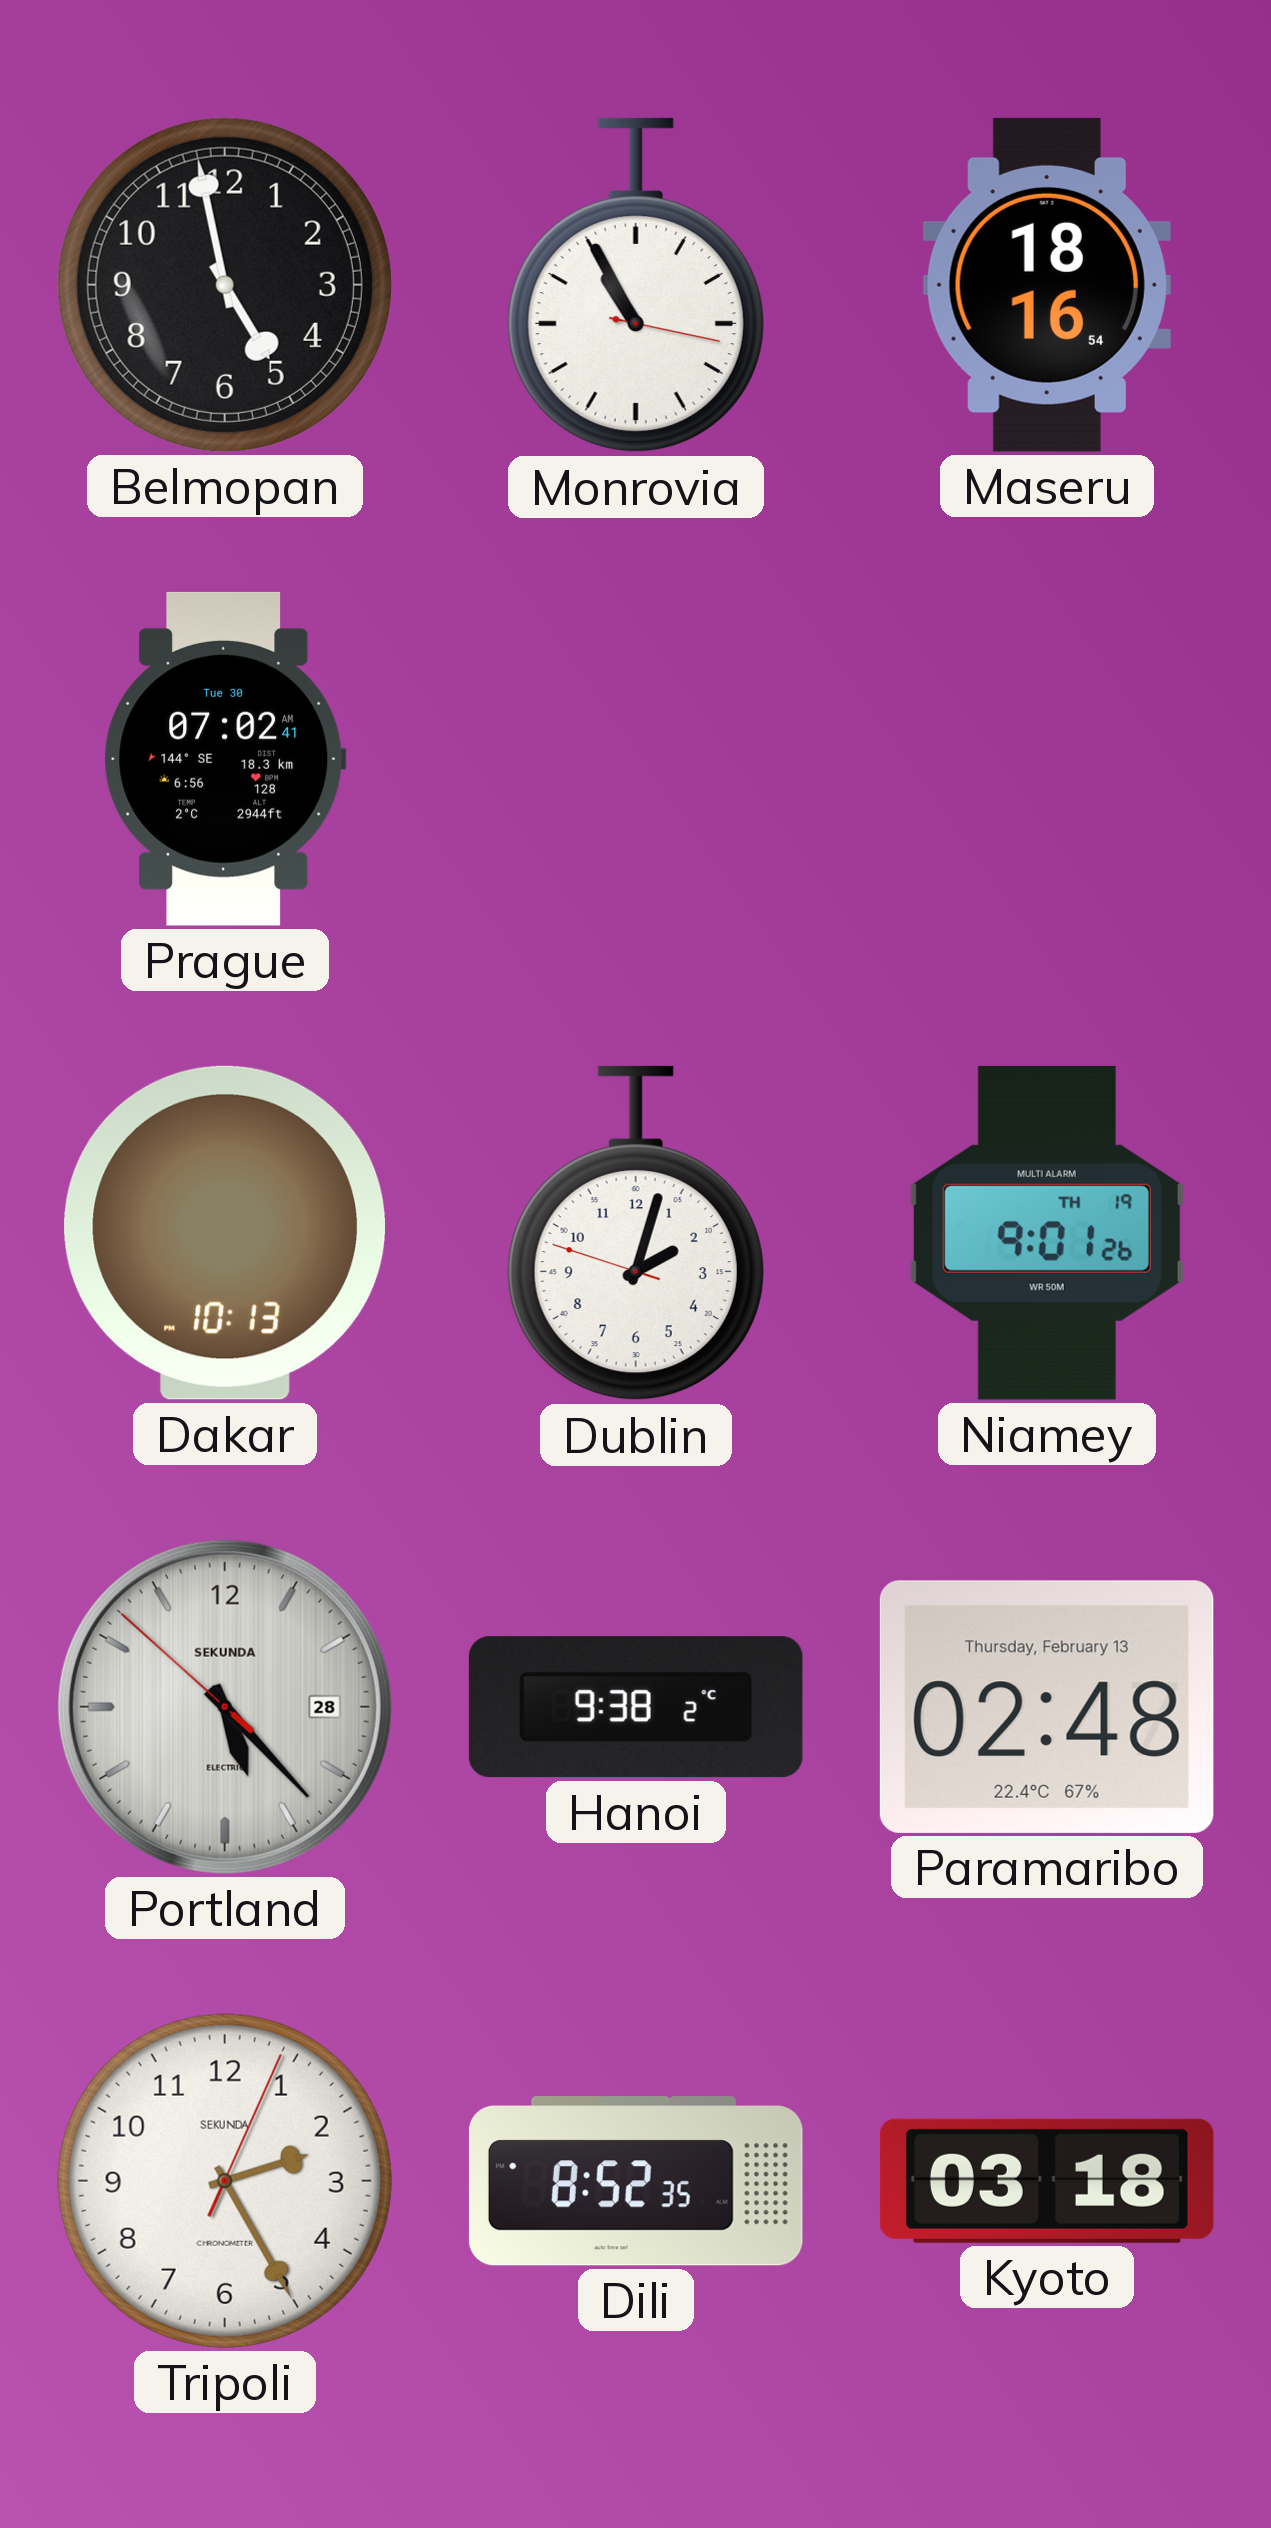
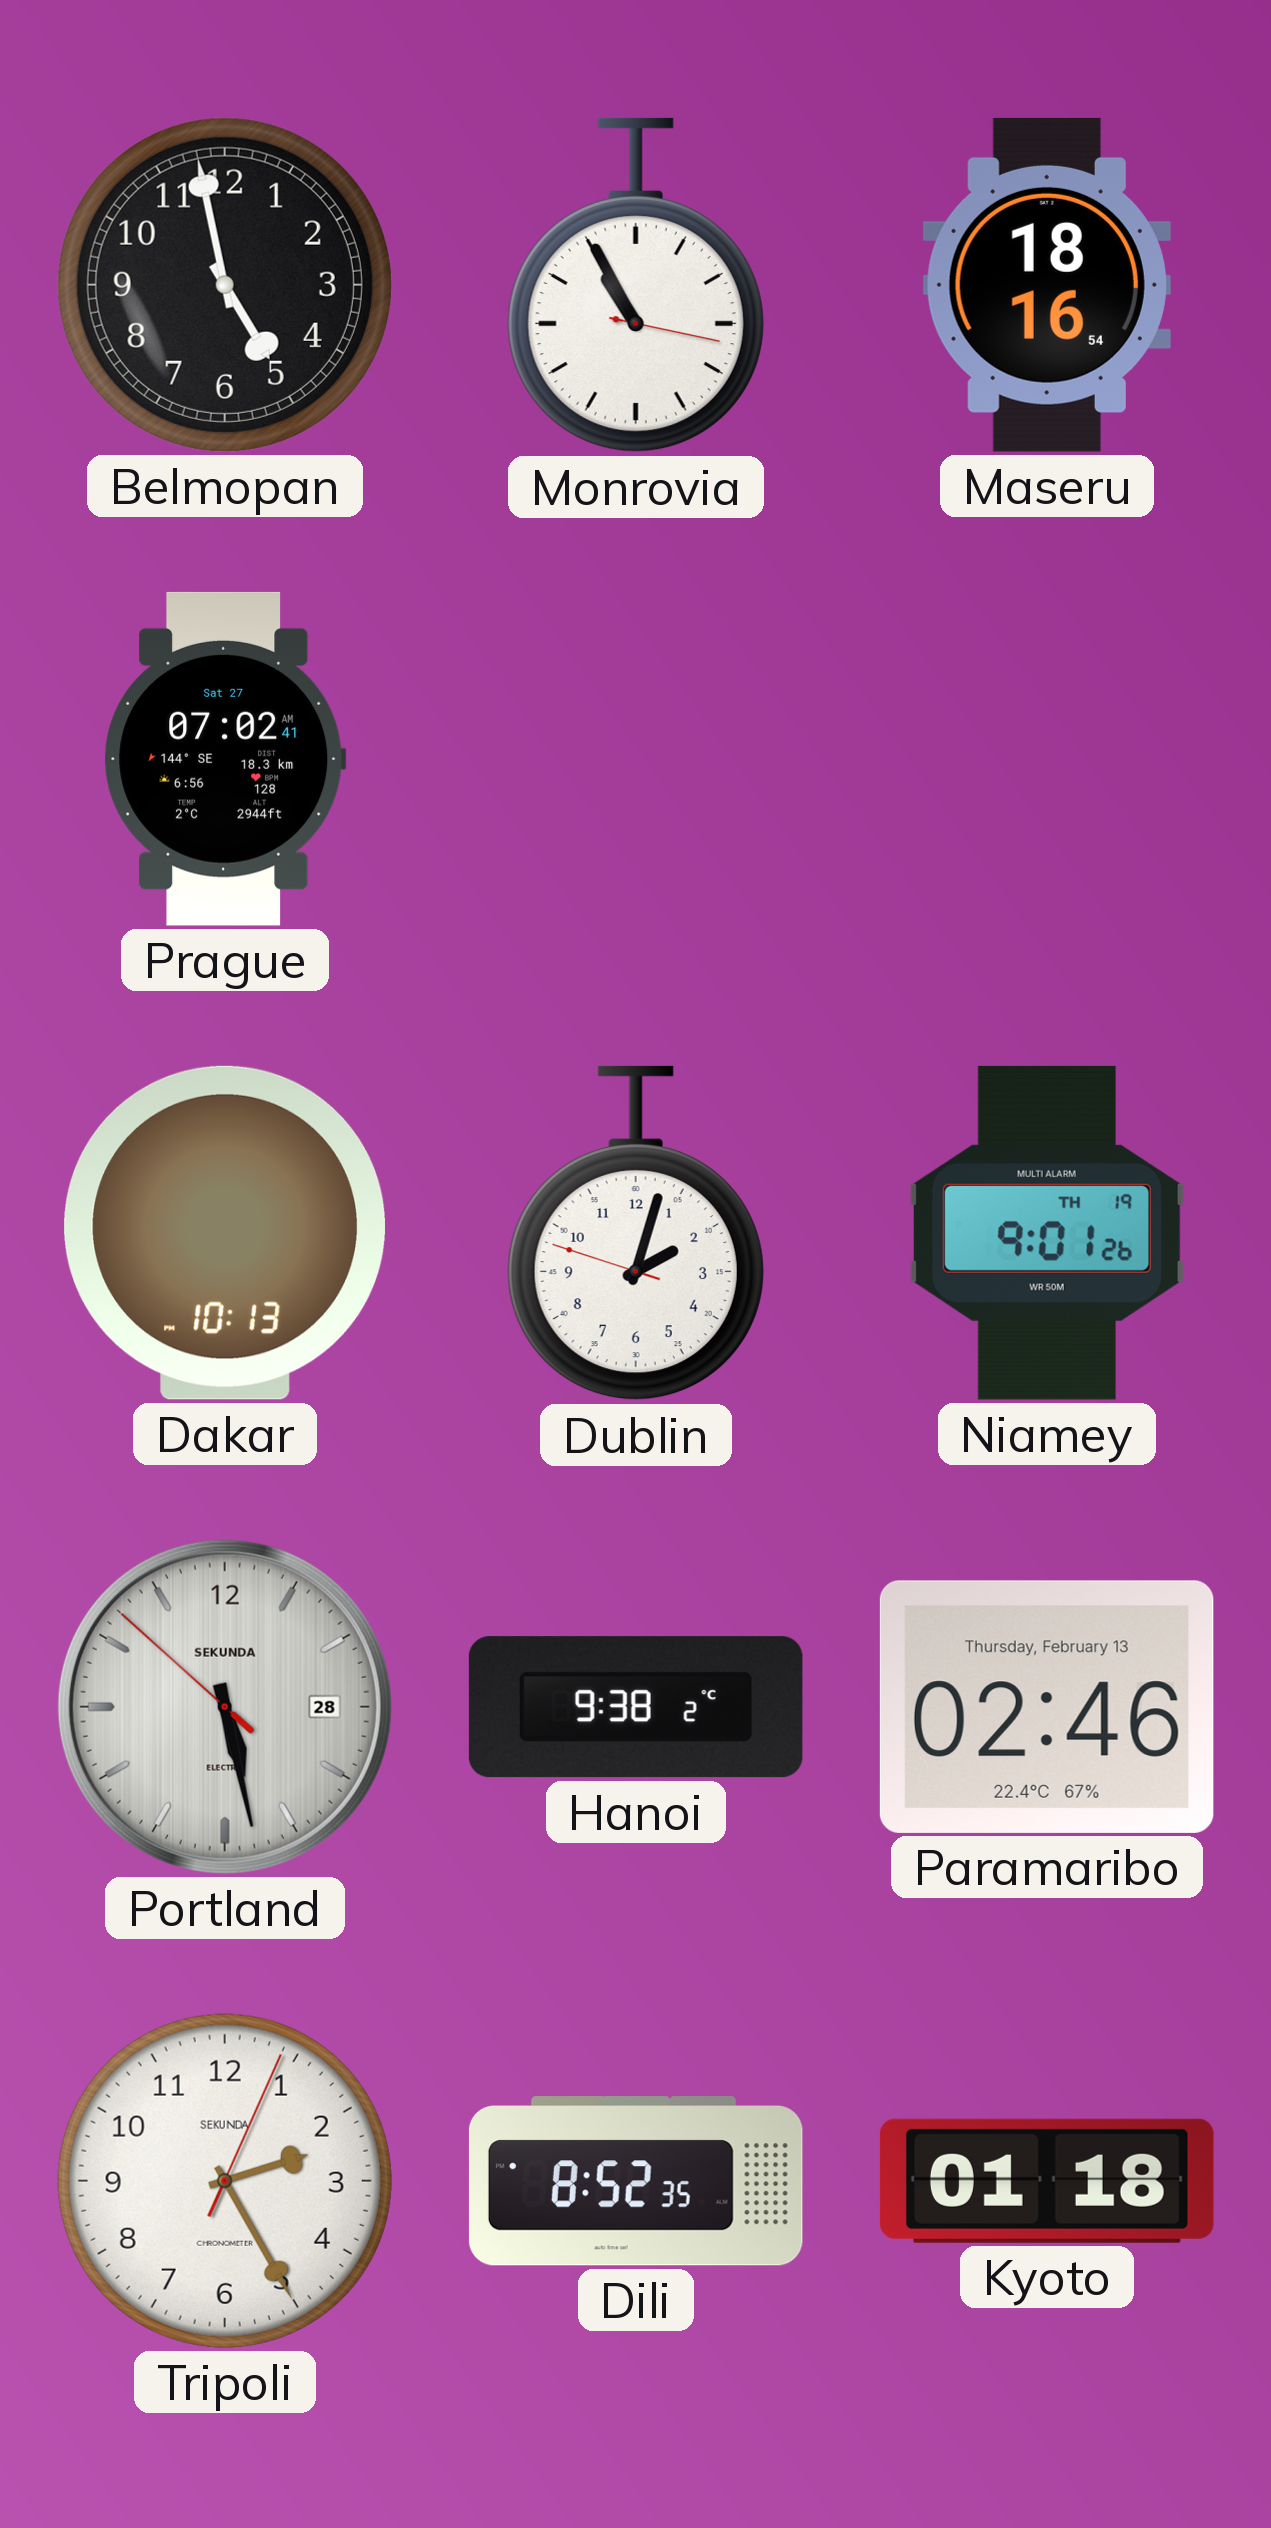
Prague date: Tue 30 -> Sat 27 (225, 759)
Portland: 5:22 -> 5:27 (225, 1707)
Paramaribo: 02:48 -> 02:46 (1047, 1707)
Kyoto: 03:18 -> 01:18 (1047, 2181)
